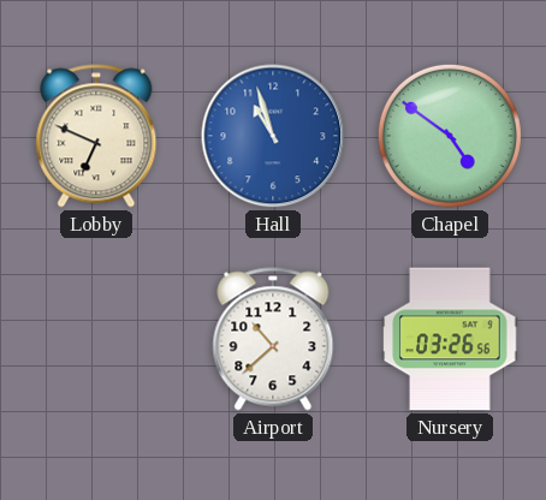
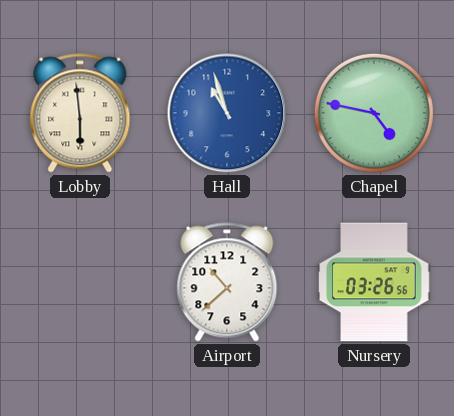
Lobby: 6:49 -> 5:59 (80, 113)
Chapel: 4:51 -> 4:47 (374, 113)
